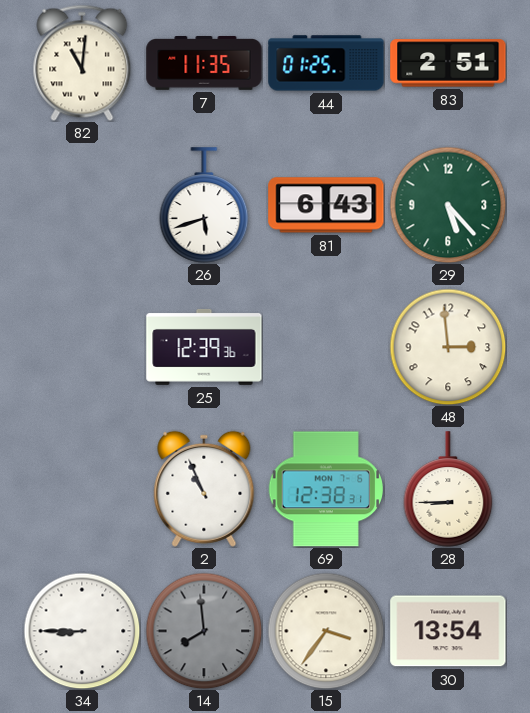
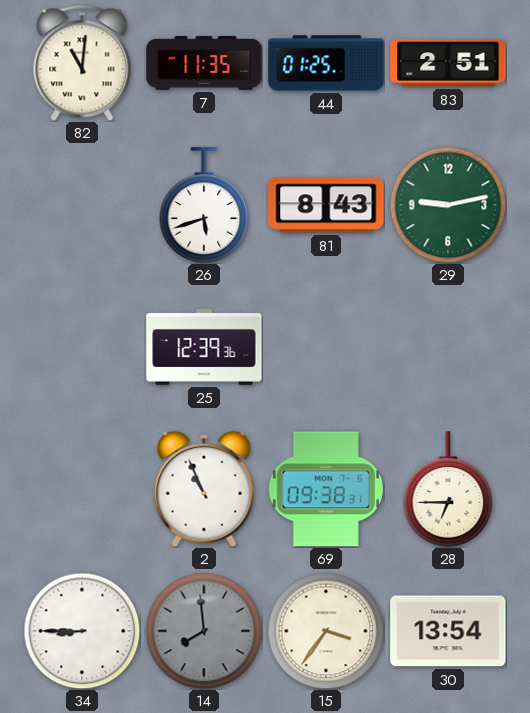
81: 6:43 -> 8:43 (326, 205)
29: 5:23 -> 9:13 (448, 205)
48: 2:59 -> none (448, 347)
69: 12:38 -> 09:38 (325, 489)
28: 8:45 -> 6:45 (448, 489)
